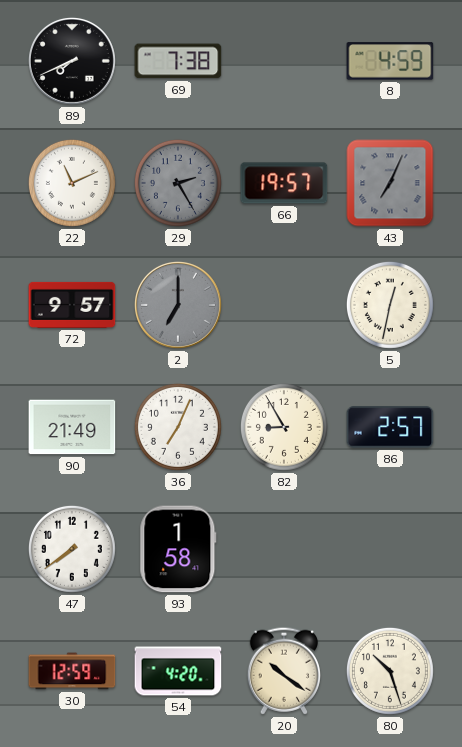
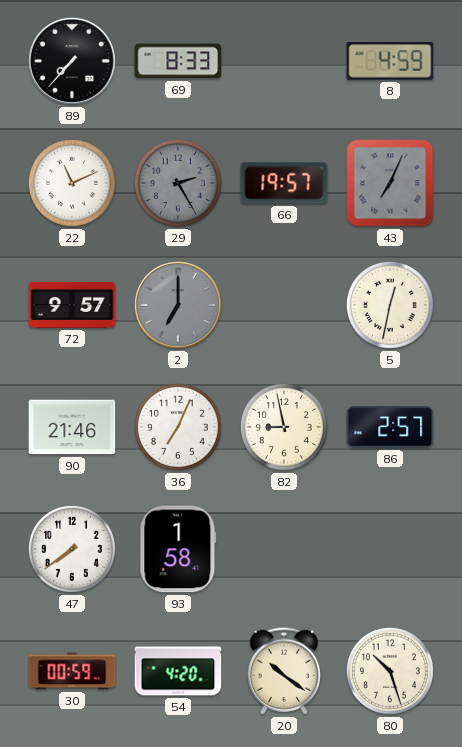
89: 7:41 -> 7:37 (72, 61)
69: 7:38 -> 8:33 (178, 61)
90: 21:49 -> 21:46 (72, 427)
82: 8:55 -> 8:58 (284, 427)
30: 12:59 -> 00:59 (72, 671)
